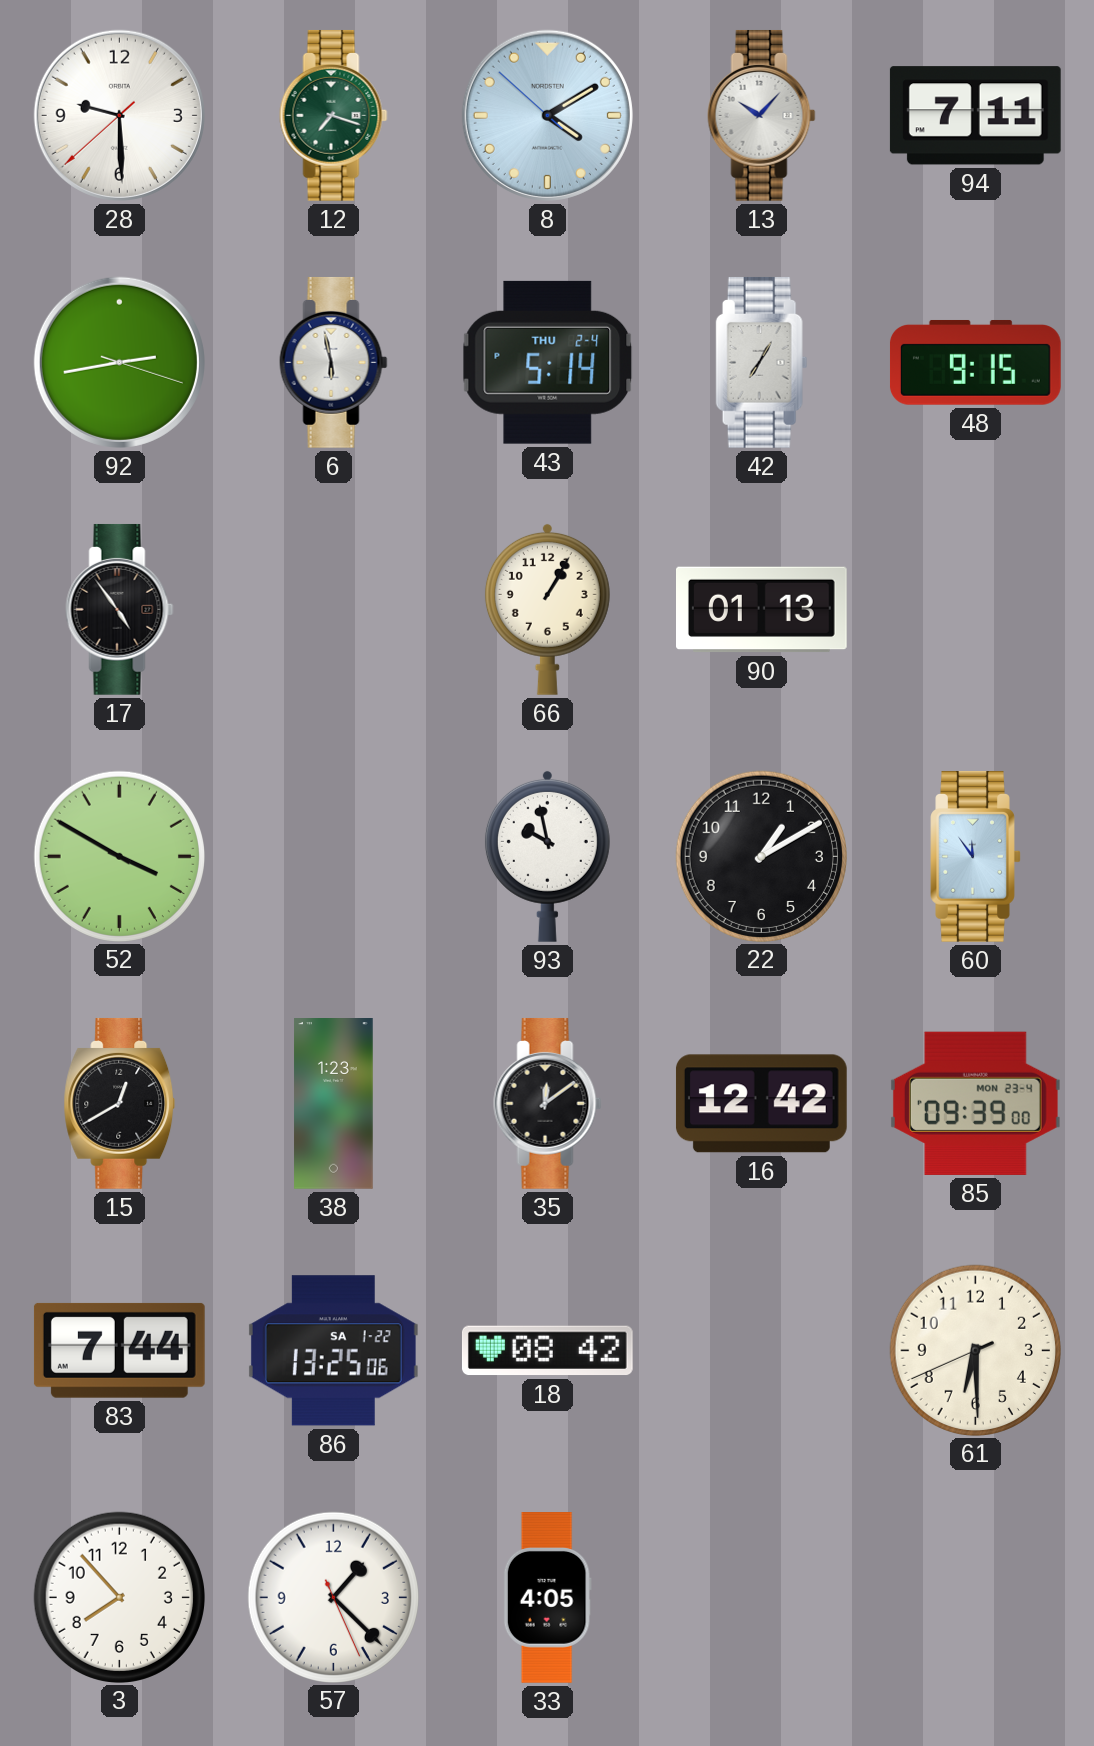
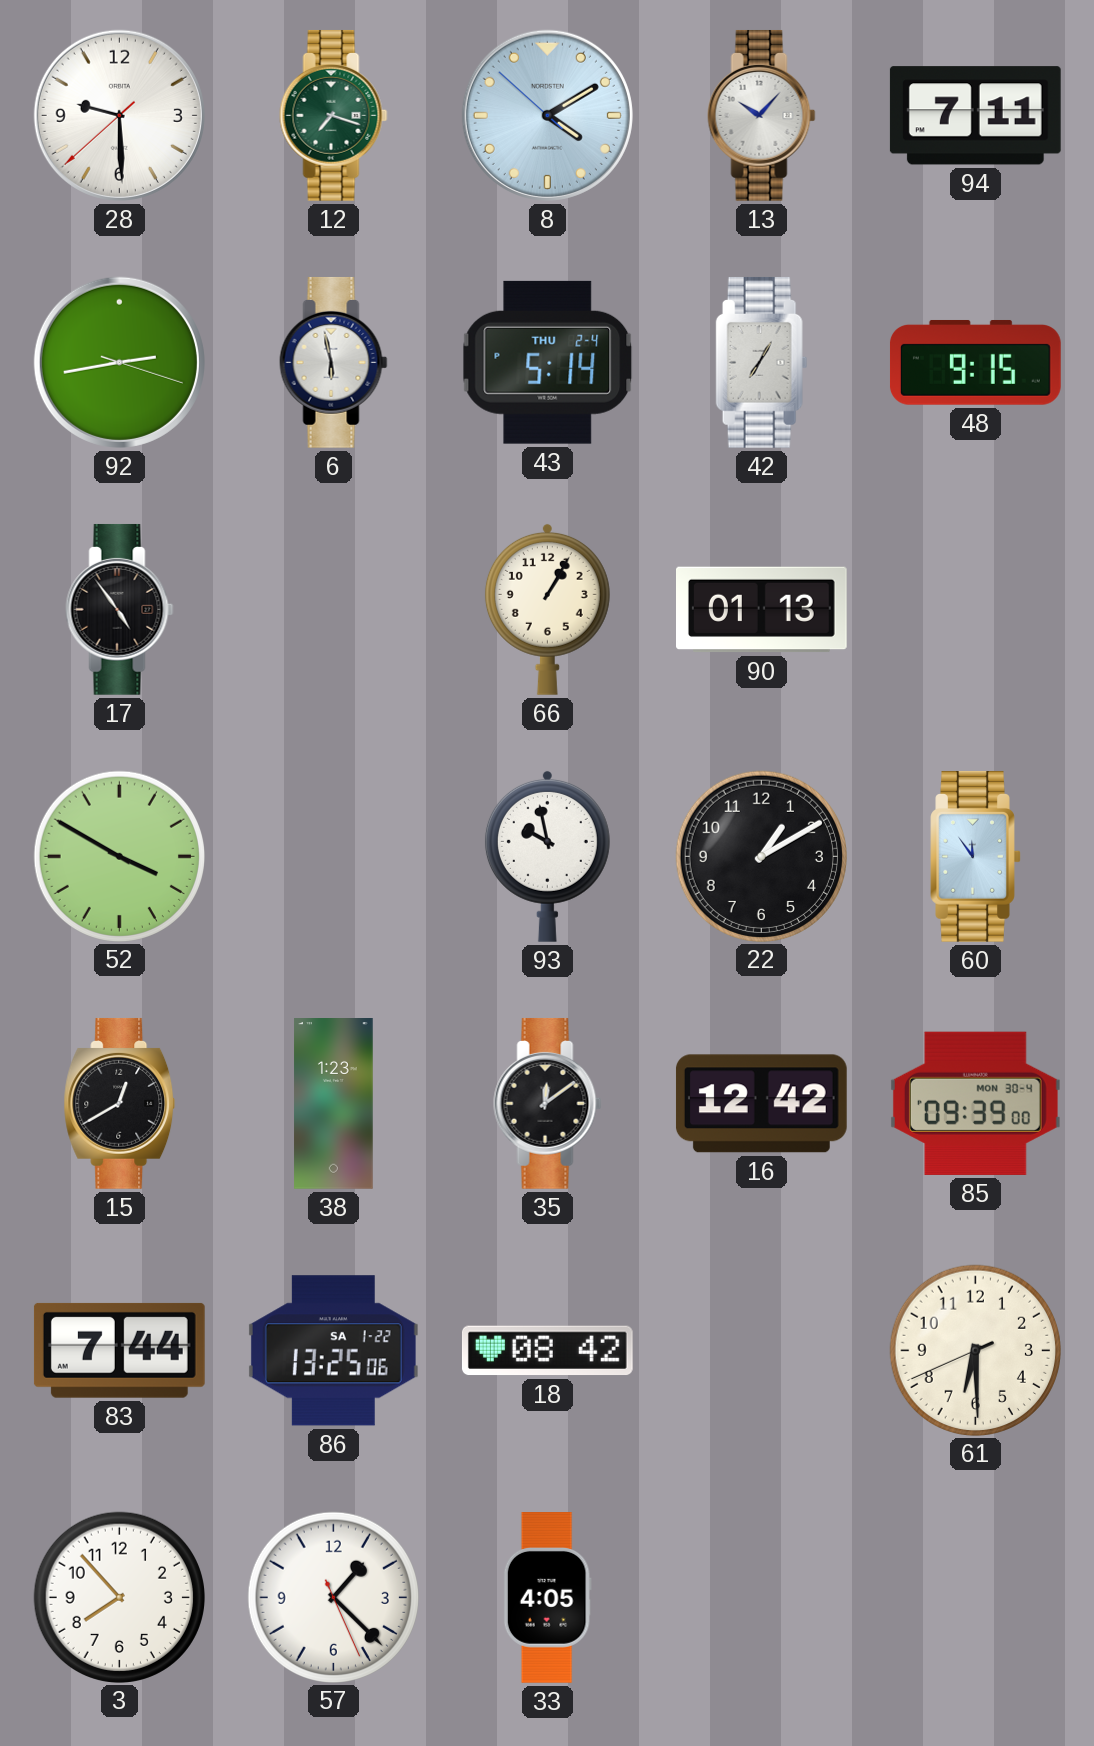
85 date: MON 23-4 -> MON 30-4 (975, 1103)
